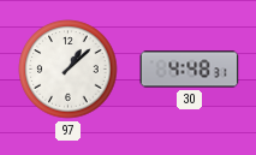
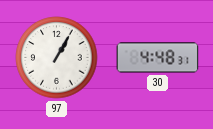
97: 1:08 -> 1:05 (57, 58)
